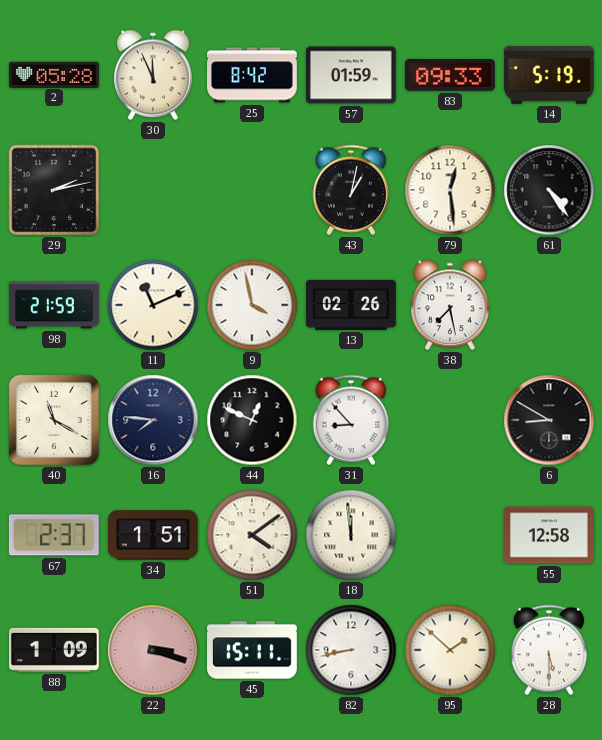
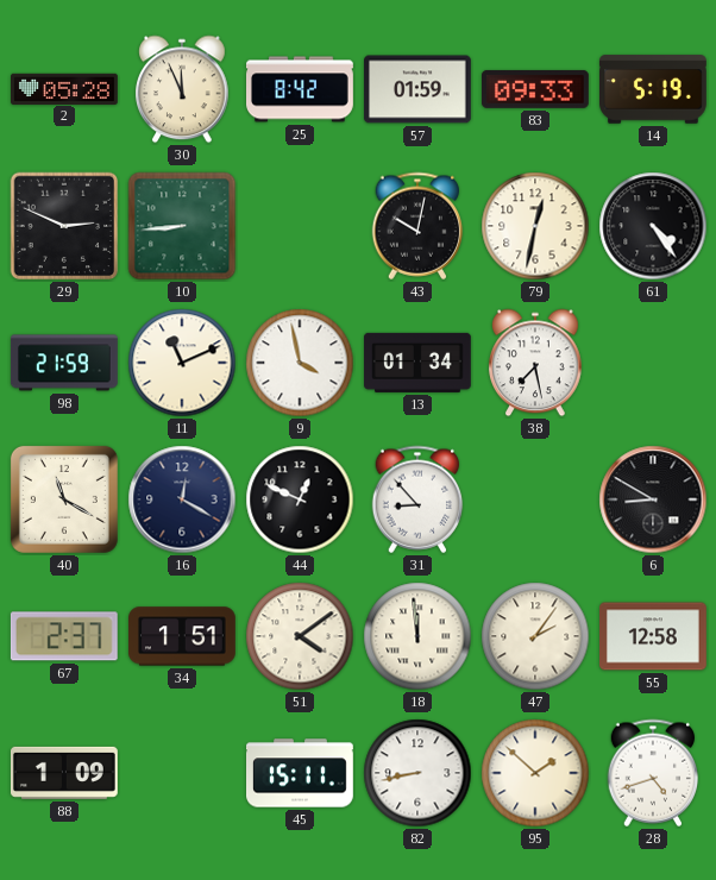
29: 2:13 -> 2:49 (64, 226)
10: none -> 8:44 (182, 226)
43: 1:02 -> 10:02 (417, 226)
79: 12:29 -> 12:32 (535, 226)
13: 02:26 -> 01:34 (419, 363)
16: 7:46 -> 12:20 (182, 499)
47: none -> 2:06 (535, 636)
22: 3:18 -> none (153, 650)
28: 5:30 -> 4:42 (653, 773)
